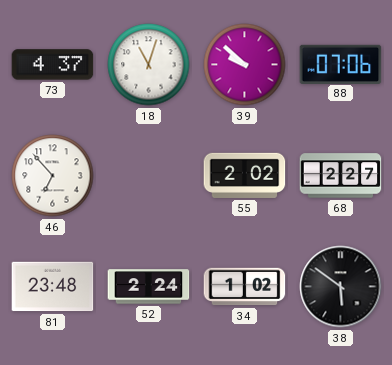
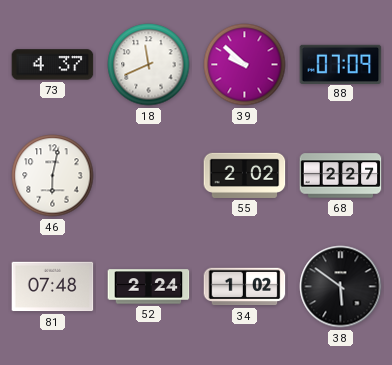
18: 11:03 -> 11:41 (149, 65)
88: 07:06 -> 07:09 (341, 64)
46: 6:53 -> 6:02 (53, 176)
81: 23:48 -> 07:48 (53, 287)
